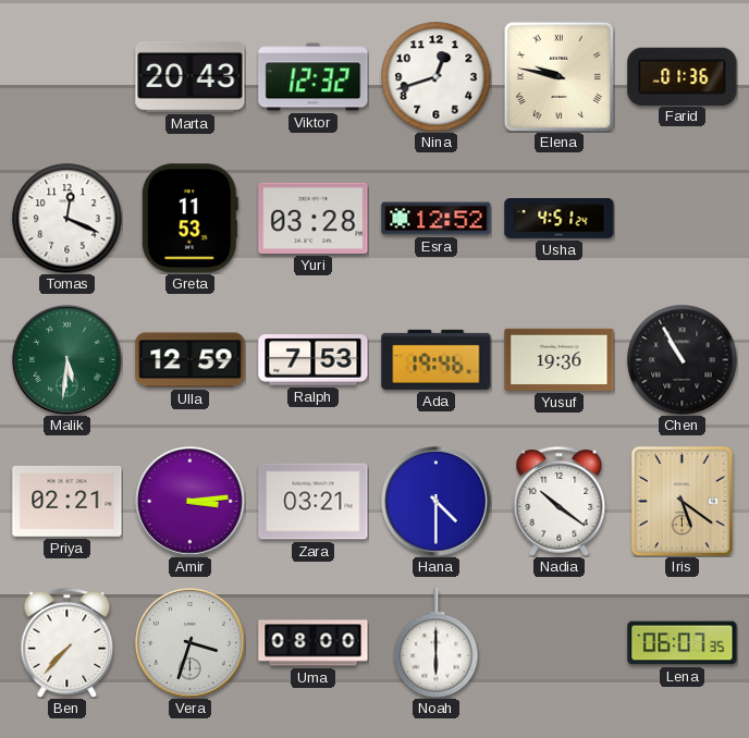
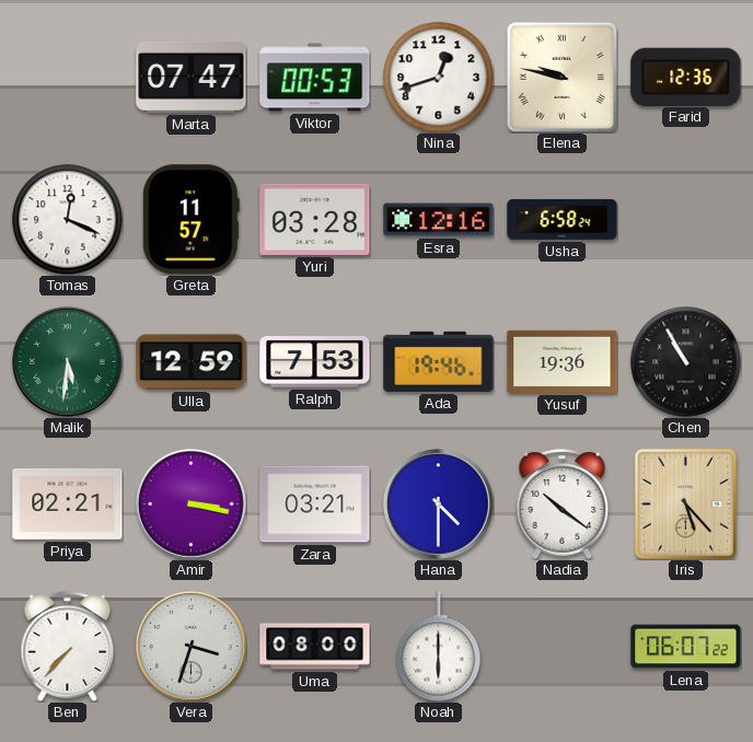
Marta: 20:43 -> 07:47 (192, 77)
Viktor: 12:32 -> 00:53 (315, 78)
Farid: 01:36 -> 12:36 (686, 77)
Greta: 11:53 -> 11:57 (190, 220)
Esra: 12:52 -> 12:16 (439, 220)
Usha: 4:51 -> 6:58 (563, 220)
Amir: 3:14 -> 3:17 (192, 505)
Iris: 5:21 -> 5:23 (685, 503)
Lena: 06:07:35 -> 06:07:22 (686, 647)
